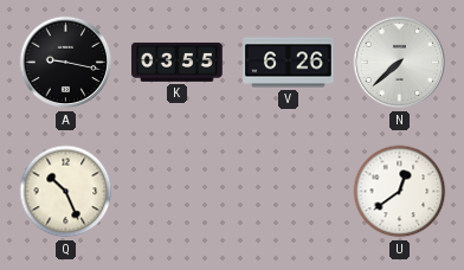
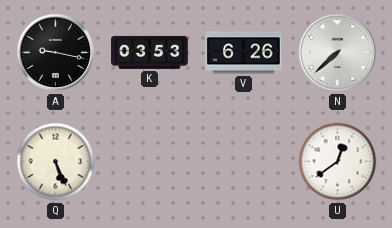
K: 03:55 -> 03:53 (150, 52)
Q: 10:26 -> 5:26 (56, 162)
